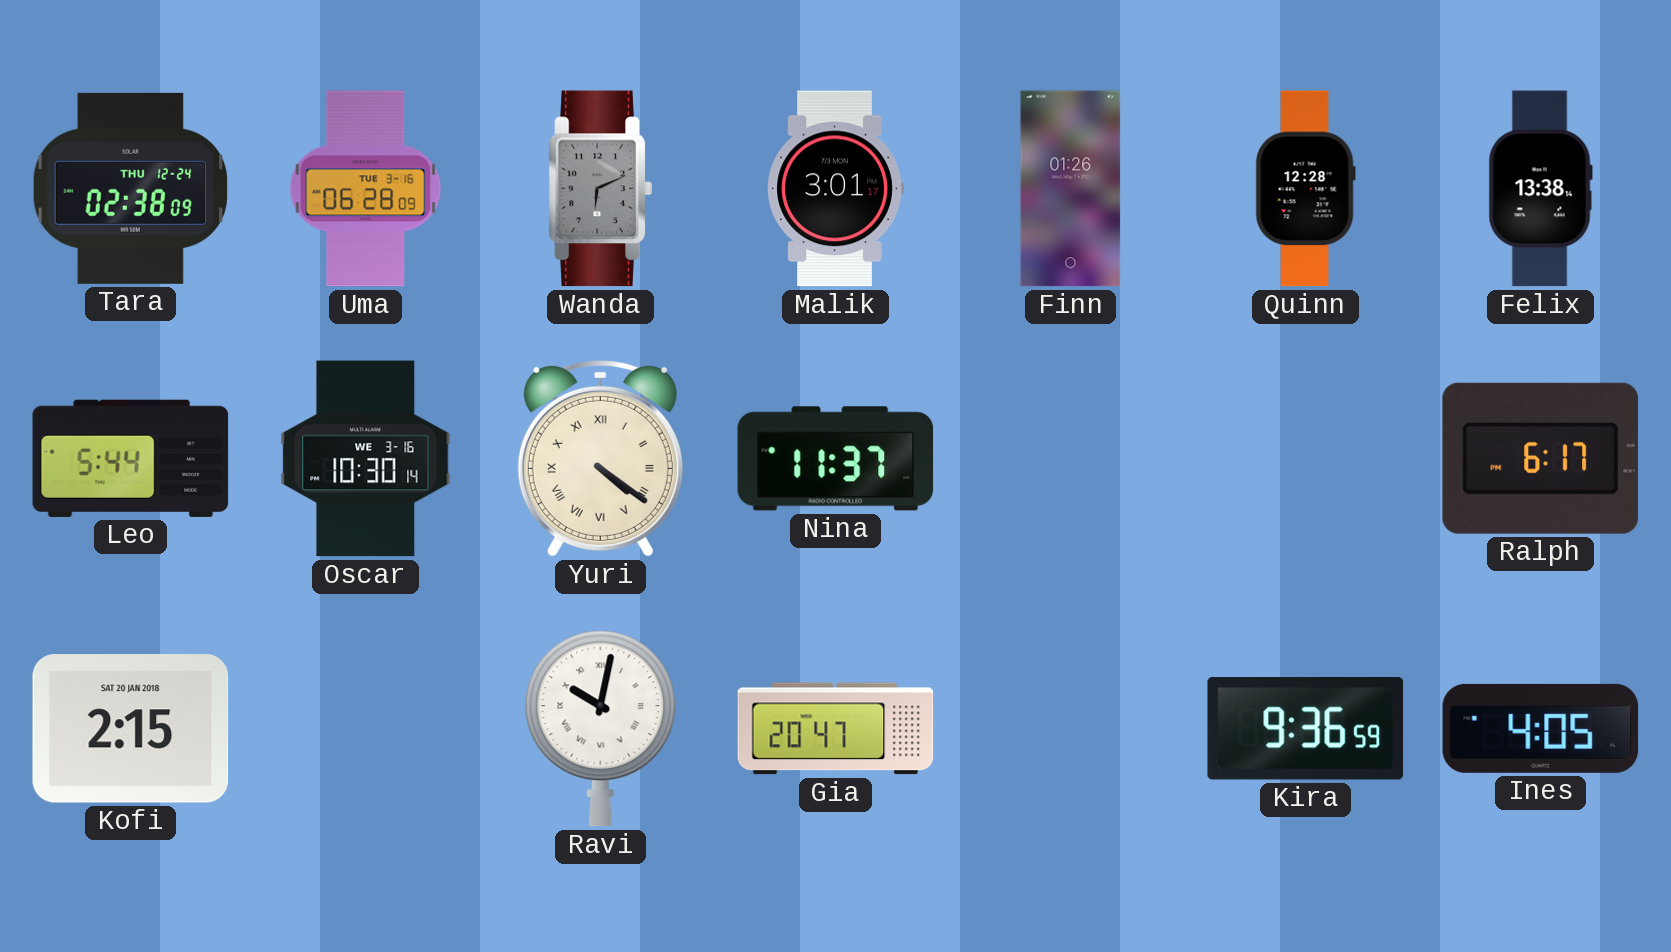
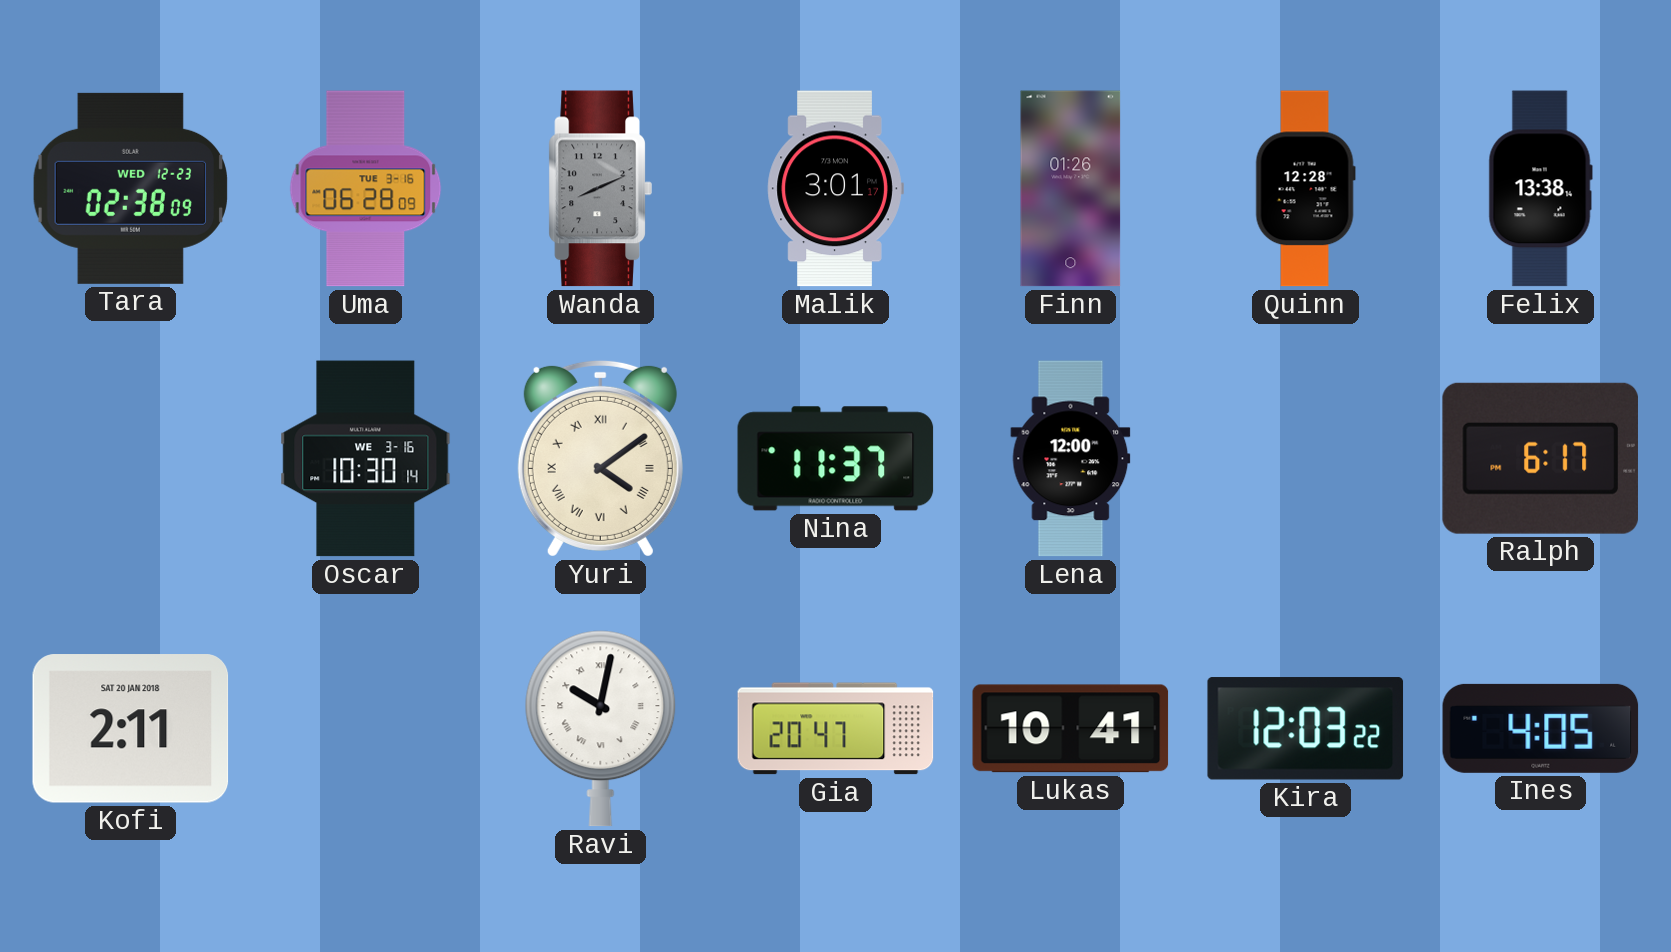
Tara date: THU 12-24 -> WED 12-23 (130, 188)
Wanda: 6:11 -> 8:11 (600, 189)
Leo: 5:44 -> none (131, 458)
Yuri: 4:21 -> 4:09 (600, 458)
Lena: none -> 12:00 (1071, 459)
Kofi: 2:15 -> 2:11 (131, 729)
Lukas: none -> 10:41 (1071, 729)
Kira: 9:36 -> 12:03 (1306, 729)
